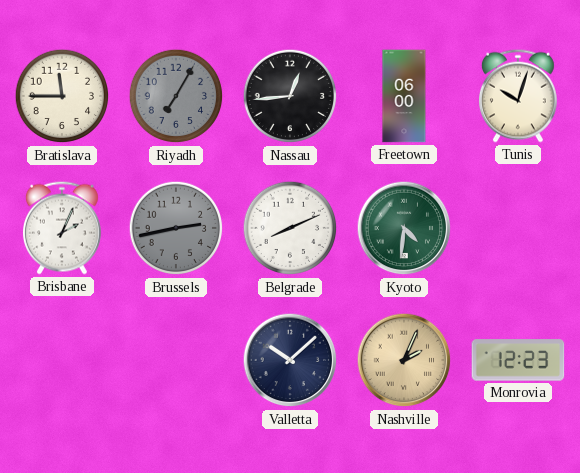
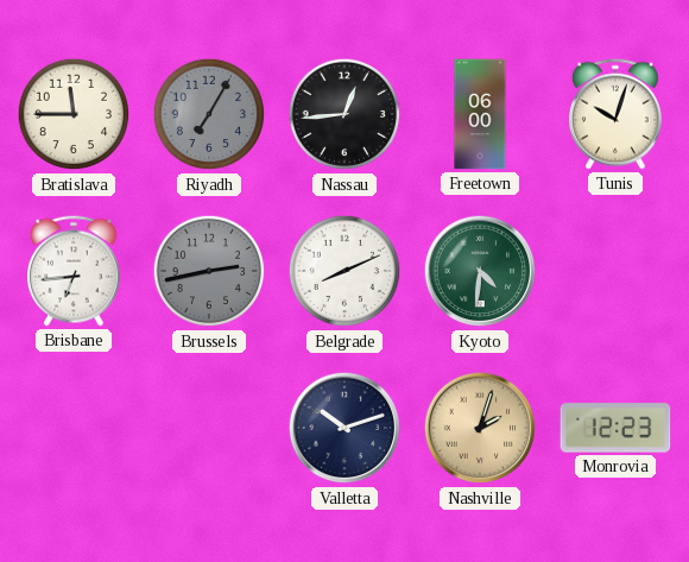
Brisbane: 2:04 -> 6:44 (74, 271)
Valletta: 10:08 -> 10:12 (344, 428)
Nashville: 2:04 -> 2:03 (480, 428)
